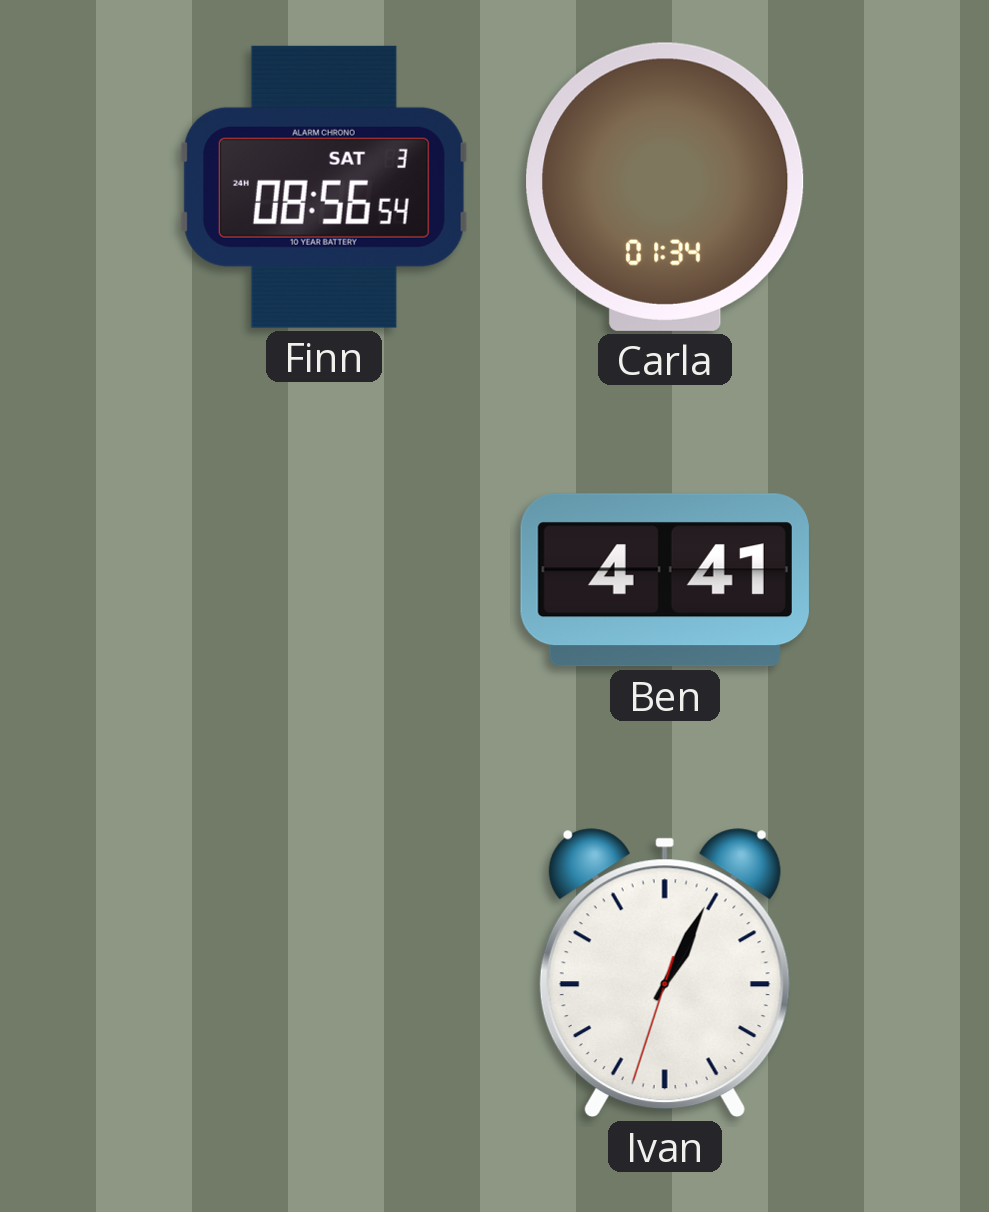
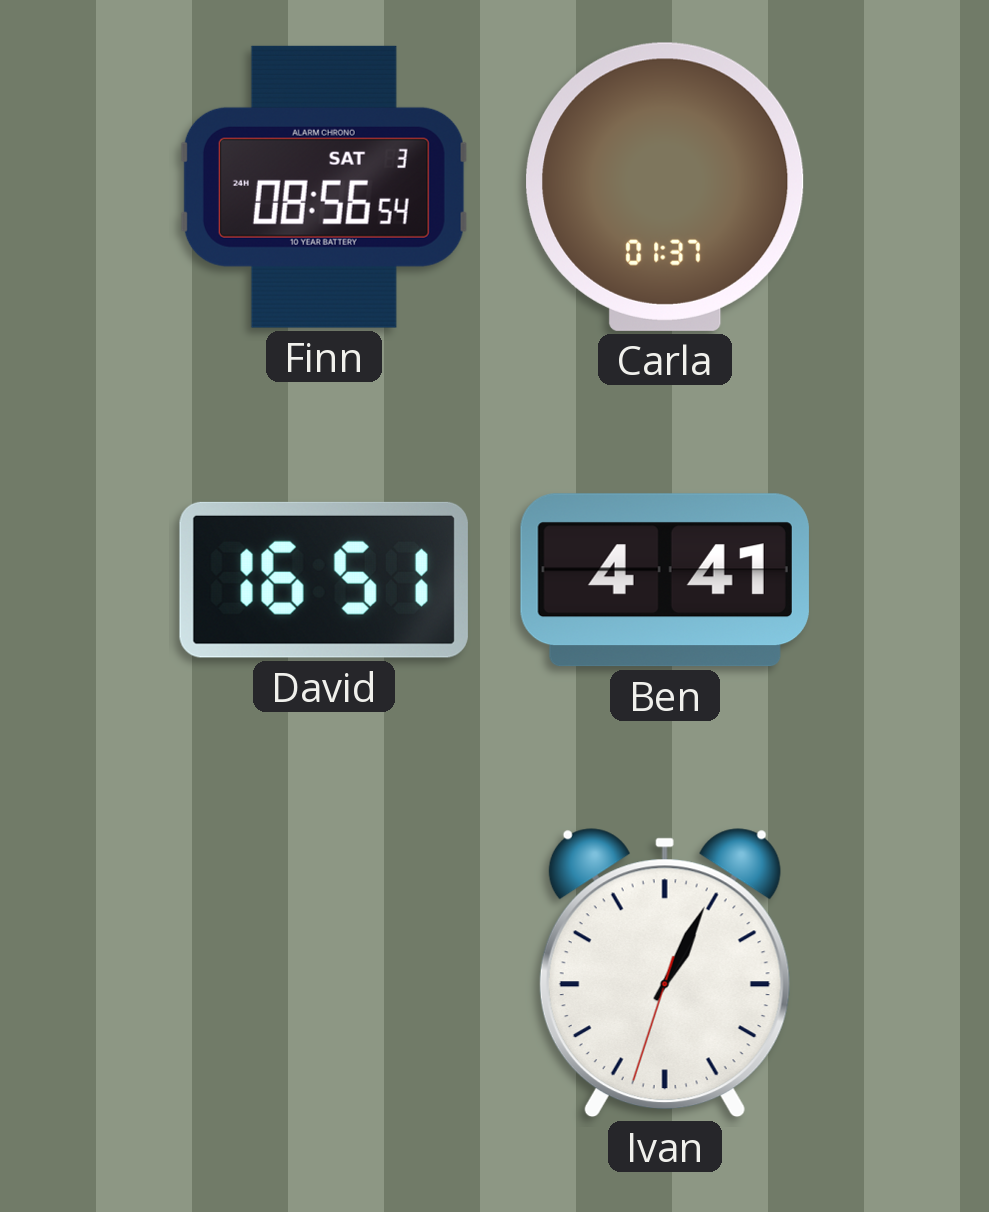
Carla: 01:34 -> 01:37 (665, 187)
David: none -> 16:51 (324, 580)
